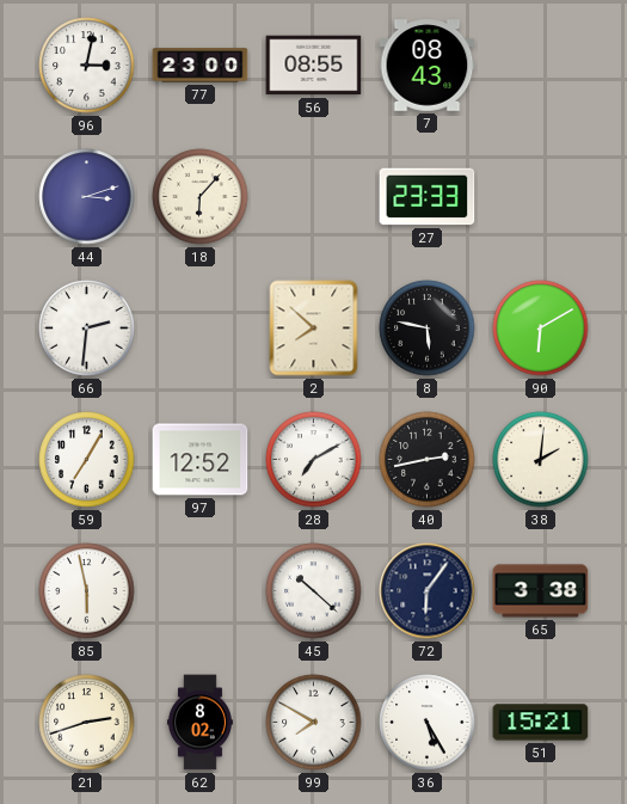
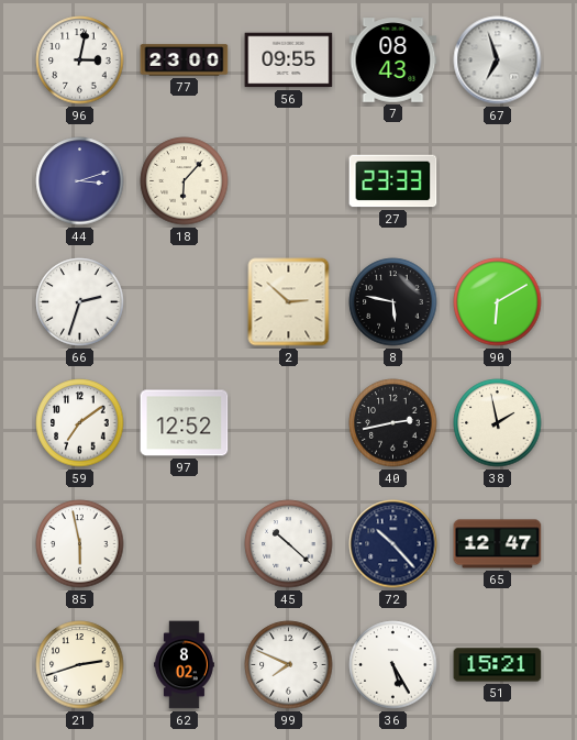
56: 08:55 -> 09:55 (289, 60)
67: none -> 6:57 (498, 60)
66: 2:31 -> 2:33 (80, 302)
2: 7:52 -> 2:52 (289, 302)
59: 7:05 -> 7:09 (80, 423)
28: 7:10 -> none (314, 460)
38: 2:01 -> 1:58 (498, 423)
72: 6:06 -> 10:23 (393, 544)
65: 3:38 -> 12:47 (498, 544)
99: 7:50 -> 7:49 (289, 665)
